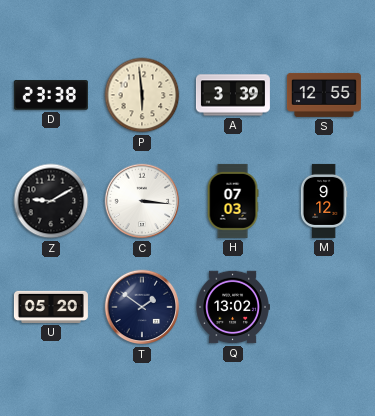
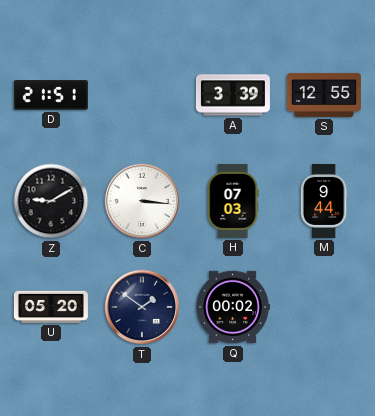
D: 23:38 -> 21:51 (51, 95)
P: 5:59 -> none (142, 95)
M: 9:12 -> 9:44 (324, 201)
Q: 13:02 -> 00:02 (233, 307)
